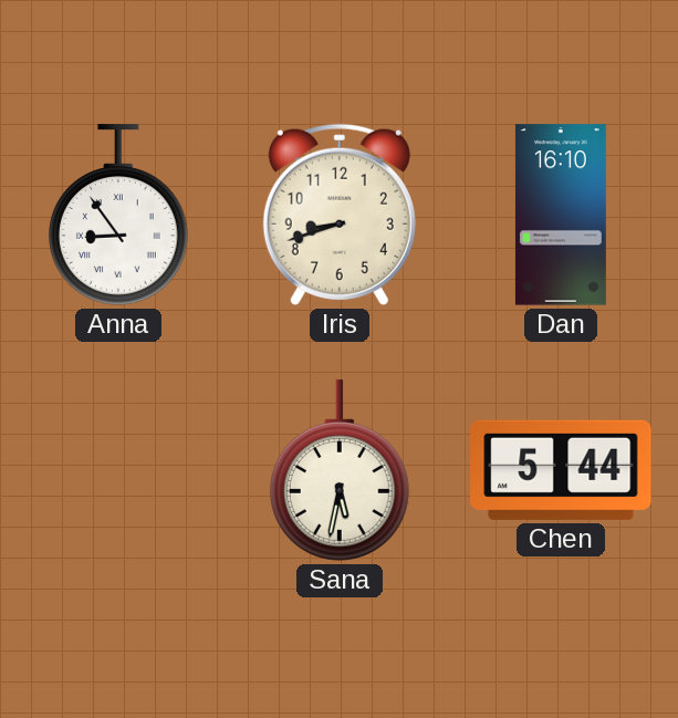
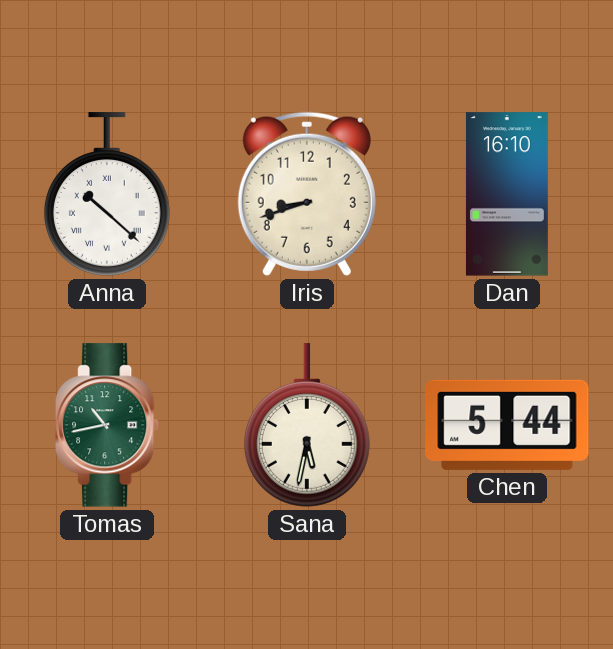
Anna: 8:54 -> 10:22 (107, 194)
Tomas: none -> 10:43 (107, 425)
